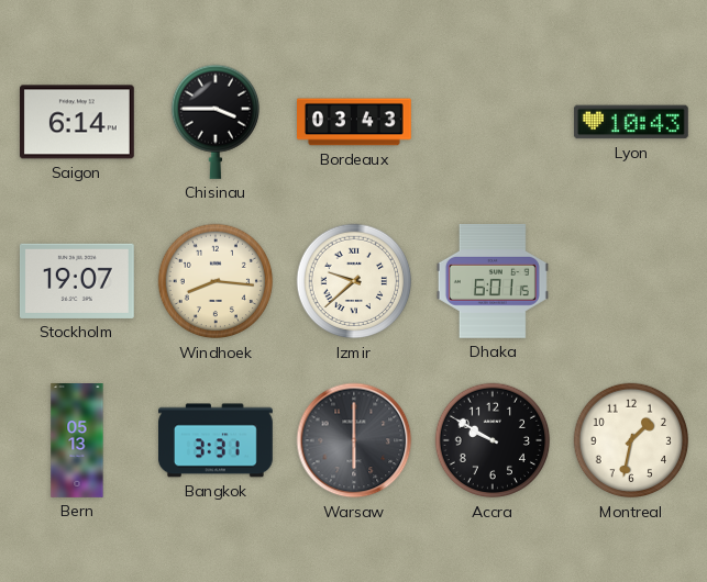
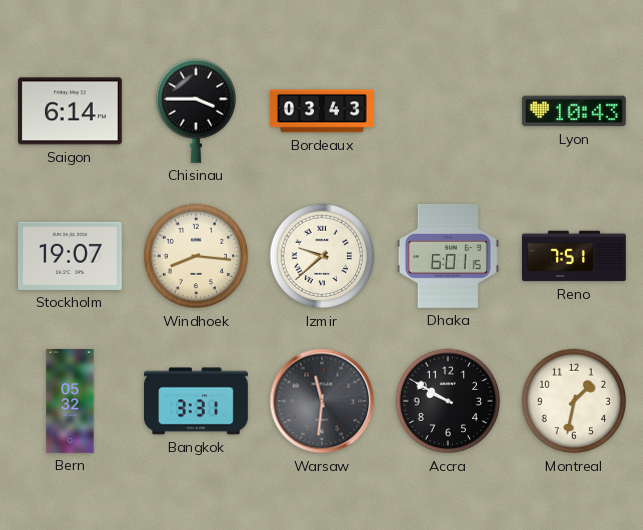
Reno: none -> 7:51 (575, 256)
Bern: 05:13 -> 05:32 (70, 402)
Warsaw: 6:00 -> 11:31 (322, 401)
